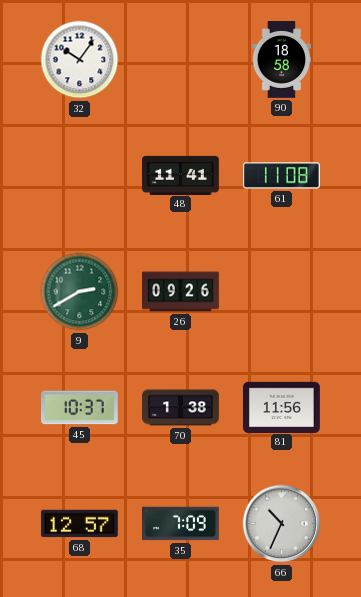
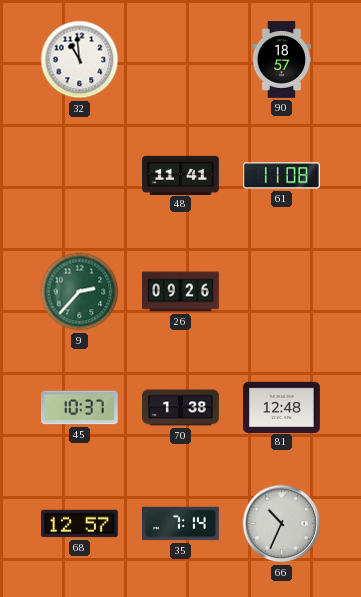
32: 10:06 -> 10:59 (80, 60)
90: 18:58 -> 18:57 (282, 60)
9: 2:40 -> 2:37 (80, 292)
81: 11:56 -> 12:48 (282, 407)
35: 7:09 -> 7:14 (181, 524)
